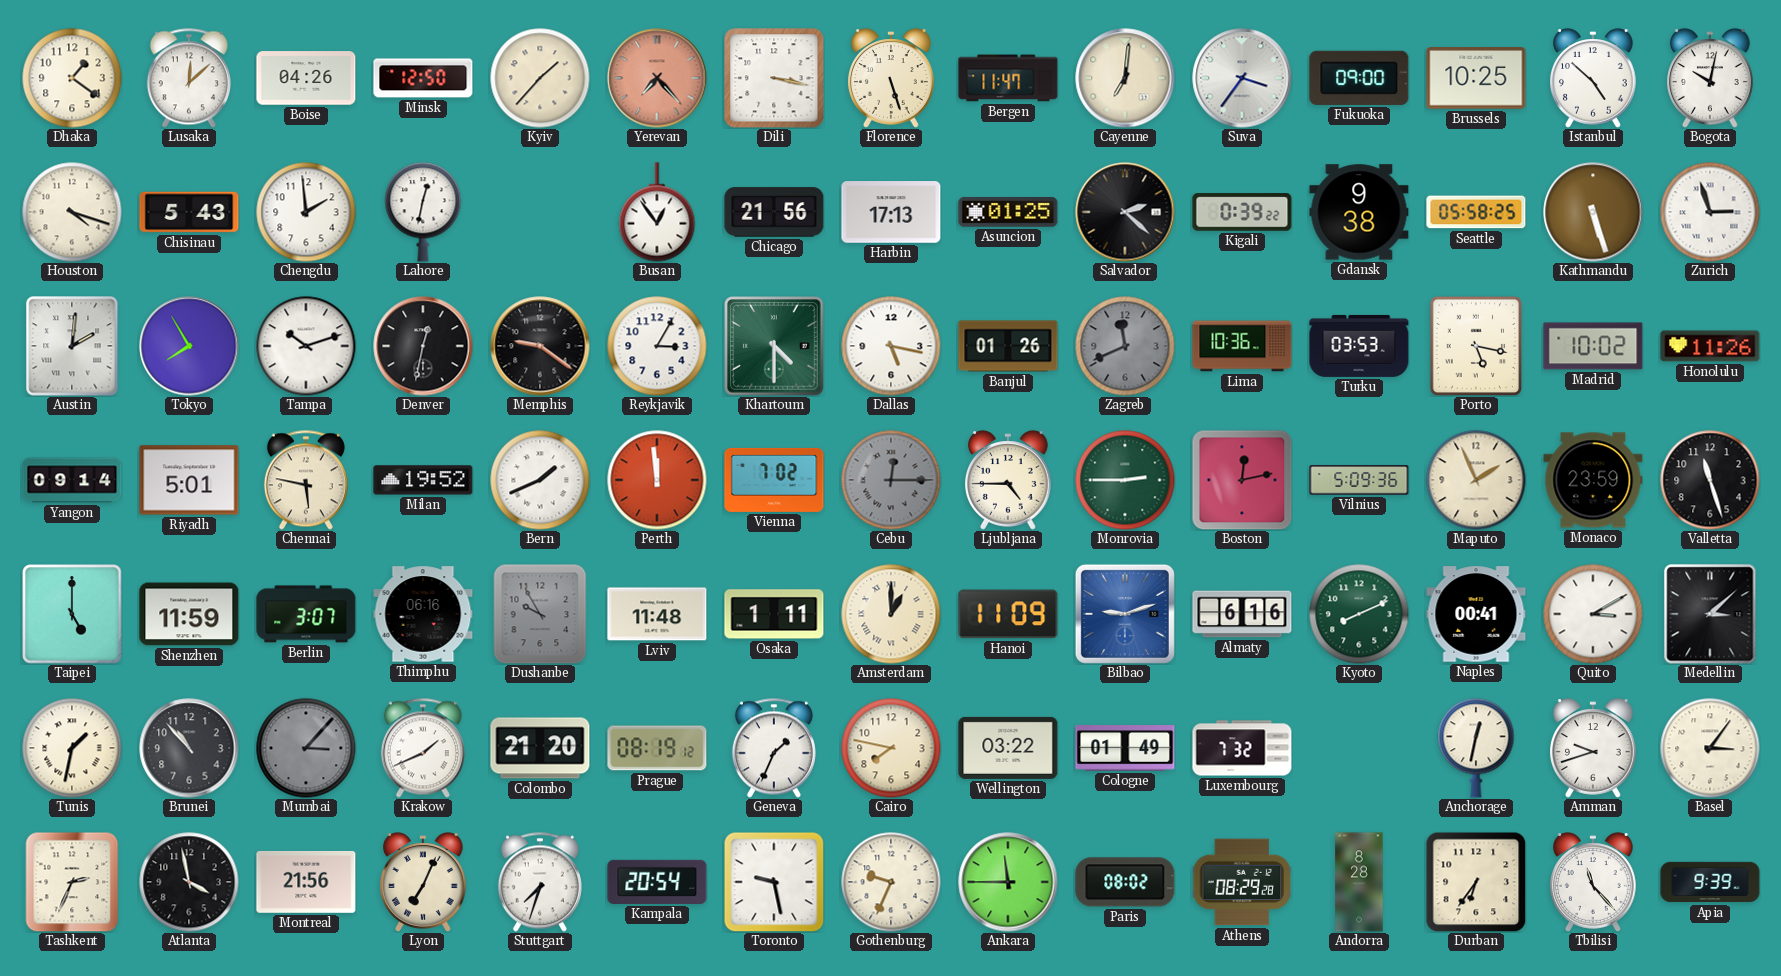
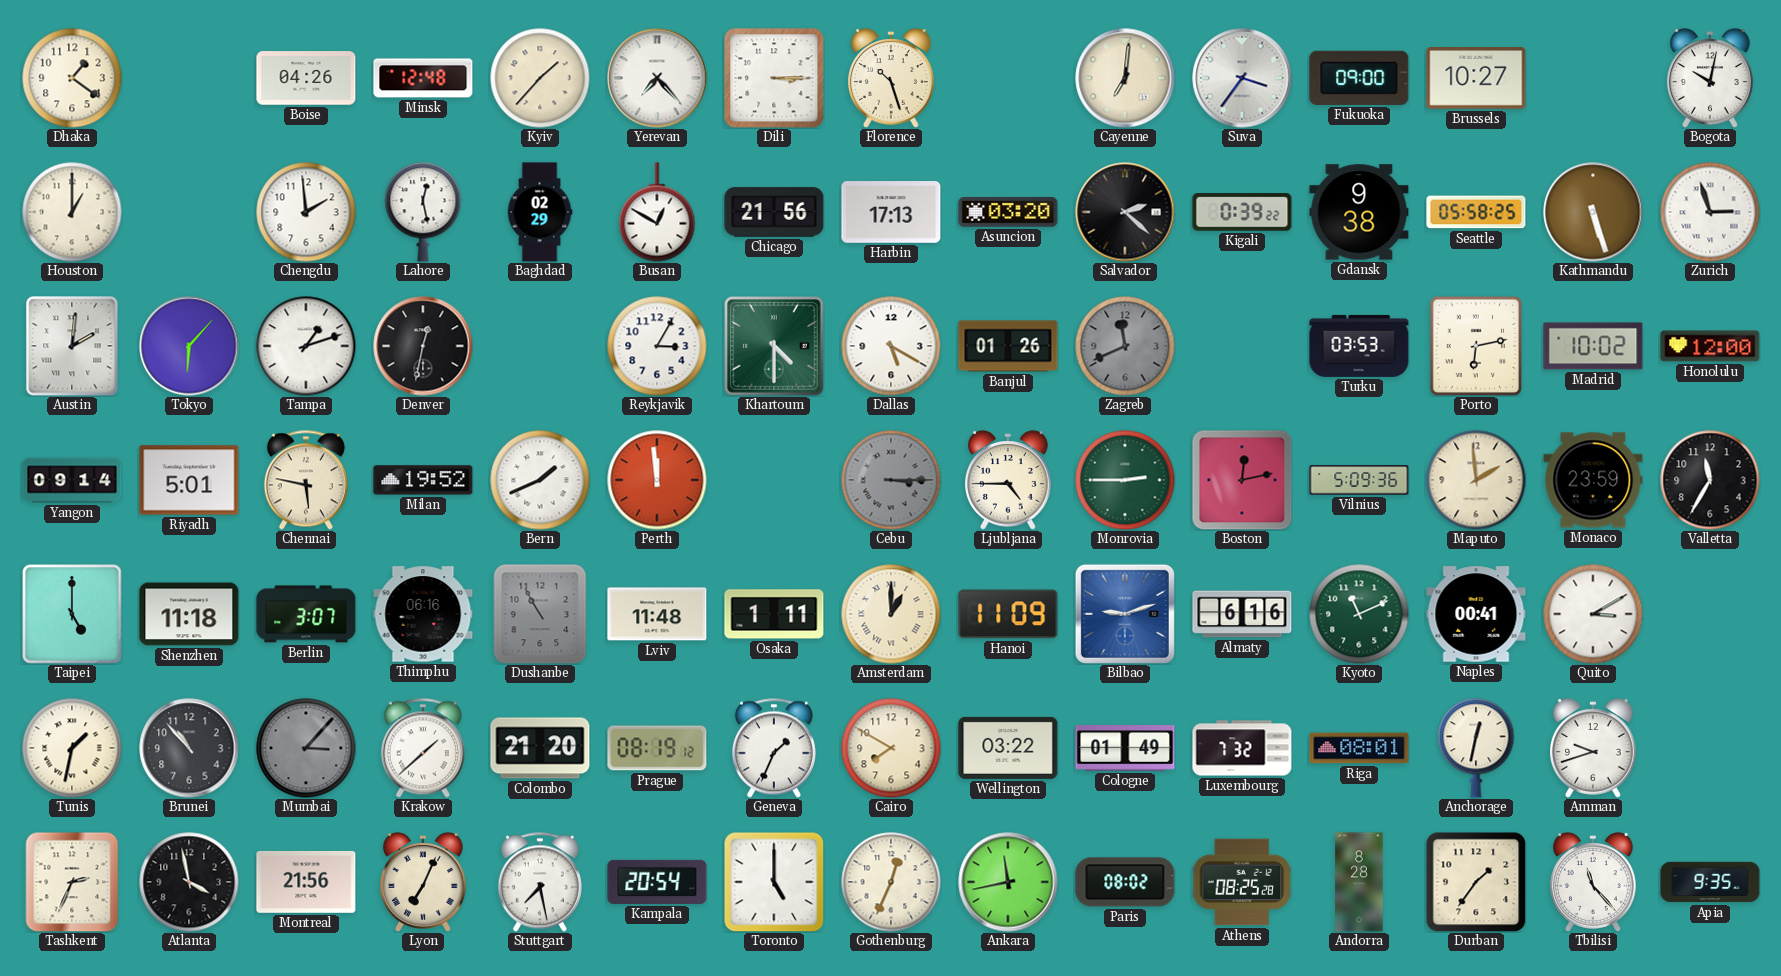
Lusaka: 12:08 -> none (189, 78)
Minsk: 12:50 -> 12:48 (423, 78)
Yerevan dial: salmon -> white (657, 78)
Dili: 3:17 -> 3:15 (774, 78)
Florence: 5:27 -> 10:27 (892, 78)
Bergen: 11:47 -> none (1008, 78)
Brussels: 10:25 -> 10:27 (1476, 78)
Istanbul: 4:52 -> none (1594, 78)
Houston: 4:18 -> 1:00 (72, 212)
Chisinau: 5:43 -> none (189, 212)
Lahore: 12:32 -> 12:28 (423, 212)
Baghdad: none -> 02:29 (540, 212)
Busan: 12:54 -> 12:50 (657, 212)
Asuncion: 01:25 -> 03:20 (1008, 212)
Tokyo: 7:55 -> 6:07 (189, 346)
Tampa: 10:12 -> 1:12 (306, 346)
Memphis: 9:21 -> none (540, 346)
Dallas: 5:17 -> 5:20 (891, 346)
Lima: 10:36 -> none (1242, 346)
Porto: 5:17 -> 6:13 (1476, 346)
Honolulu: 11:26 -> 12:00 (1710, 346)
Vienna: 7:02 -> none (774, 480)
Cebu: 12:15 -> 3:15 (891, 480)
Maputo: 1:56 -> 1:59 (1476, 480)
Valletta: 11:27 -> 11:35 (1710, 480)
Shenzhen: 11:59 -> 11:18 (189, 614)
Dushanbe: 9:55 -> 10:55 (540, 614)
Kyoto: 8:11 -> 11:11 (1359, 614)
Medellin: 3:08 -> none (1710, 614)
Krakow: 1:41 -> 1:38 (423, 748)
Cairo: 7:47 -> 7:50 (891, 748)
Riga: none -> 08:01 (1359, 748)
Basel: 3:06 -> none (1710, 748)
Stuttgart: 7:33 -> 7:28 (540, 882)
Toronto: 9:28 -> 5:00 (774, 882)
Gothenburg: 9:34 -> 12:34 (891, 882)
Ankara: 11:45 -> 11:43 (1008, 882)
Athens: 08:29 -> 08:25 (1242, 882)
Durban: 6:36 -> 1:36 (1476, 882)
Apia: 9:39 -> 9:35 (1710, 882)
